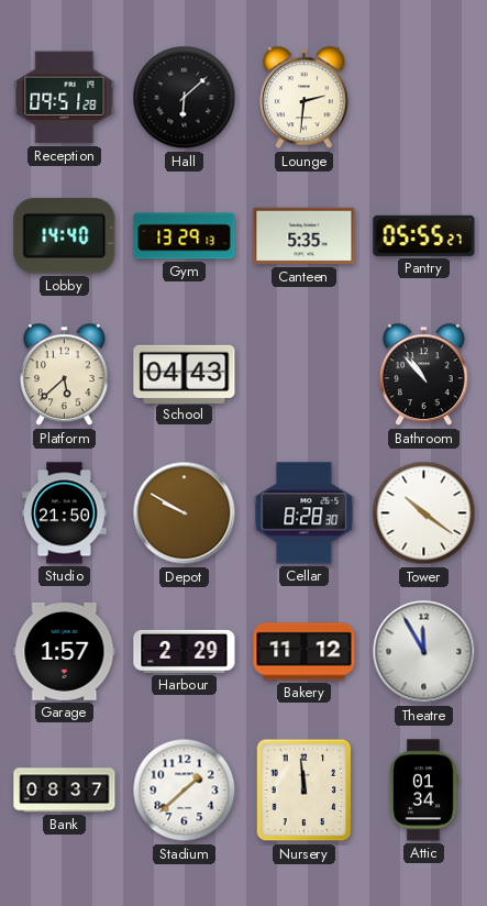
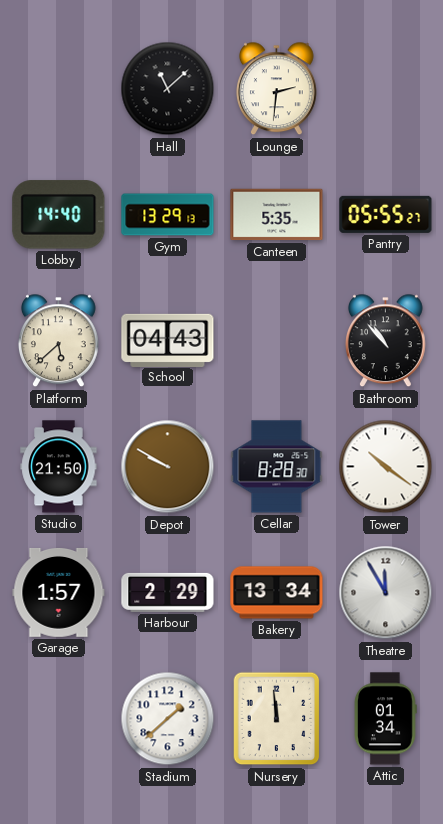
Reception: 09:51 -> none (65, 98)
Hall: 6:08 -> 11:08 (168, 89)
Bakery: 11:12 -> 13:34 (277, 593)
Bank: 08:37 -> none (65, 791)
